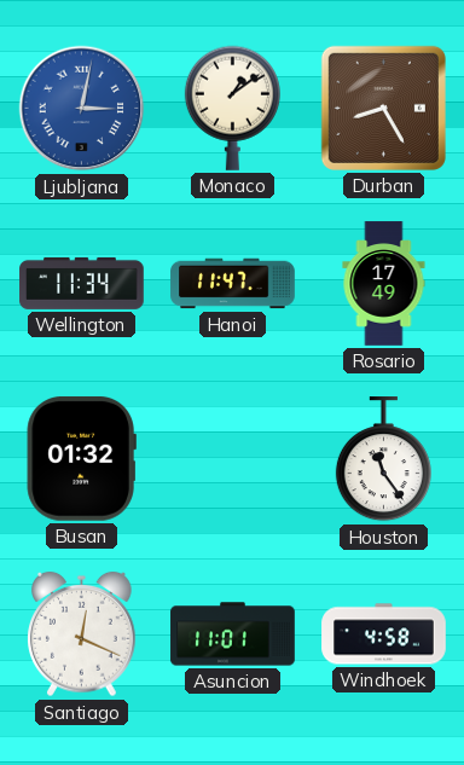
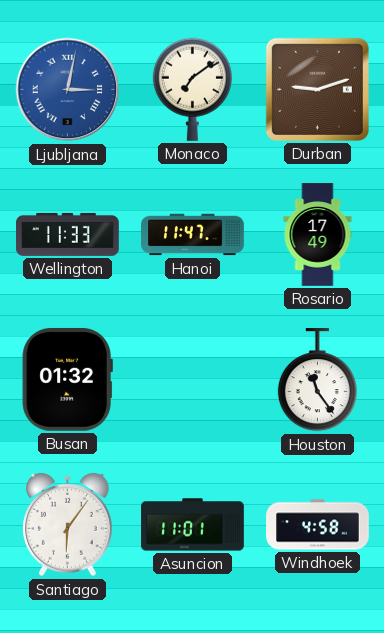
Monaco: 1:09 -> 7:09 (192, 89)
Durban: 8:25 -> 9:12 (317, 89)
Wellington: 11:34 -> 11:33 (68, 234)
Santiago: 12:19 -> 6:06 (68, 525)
